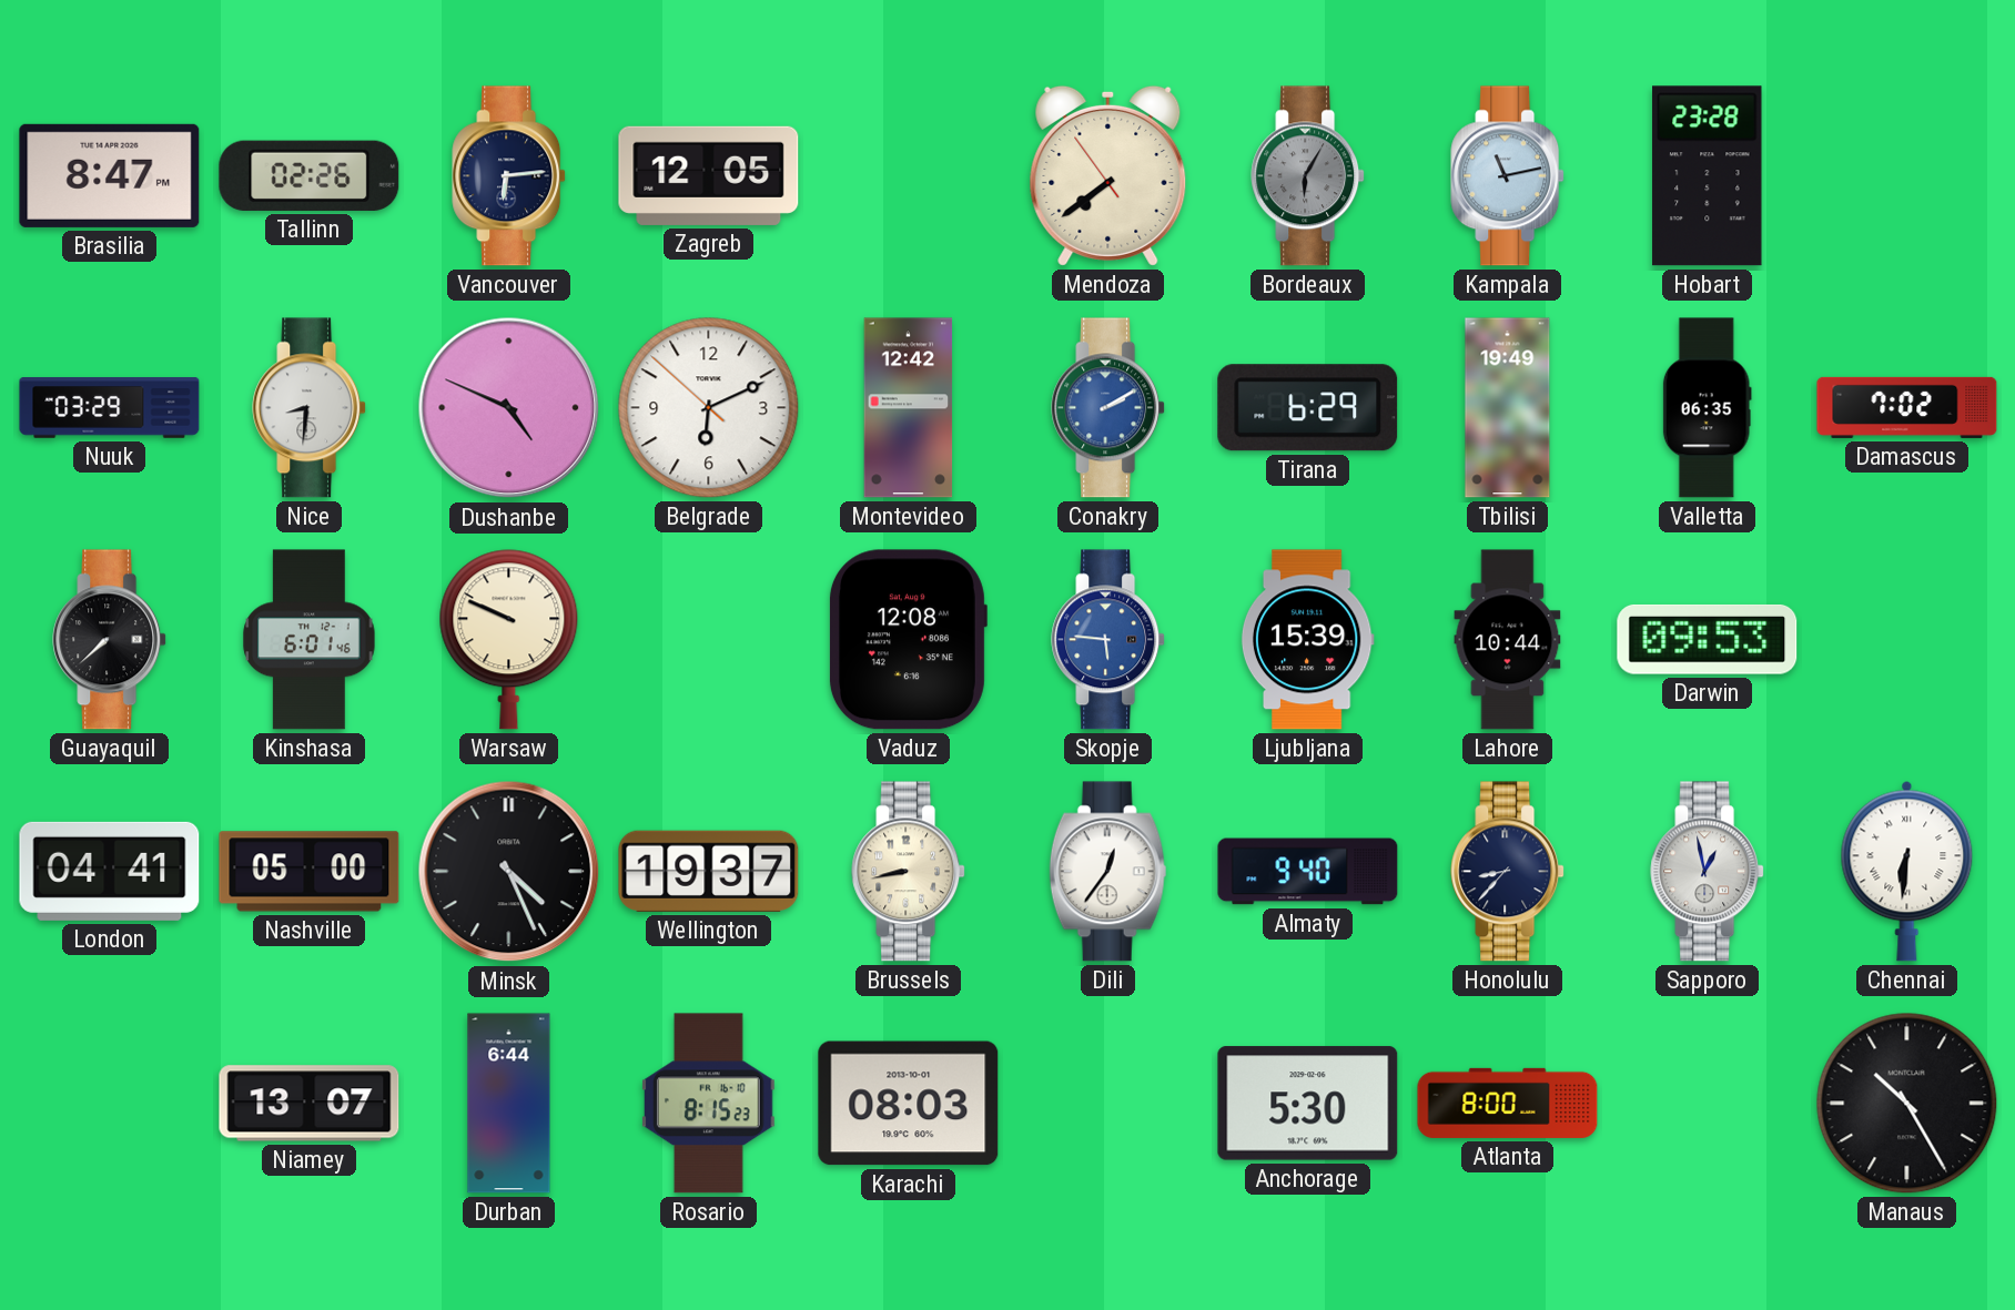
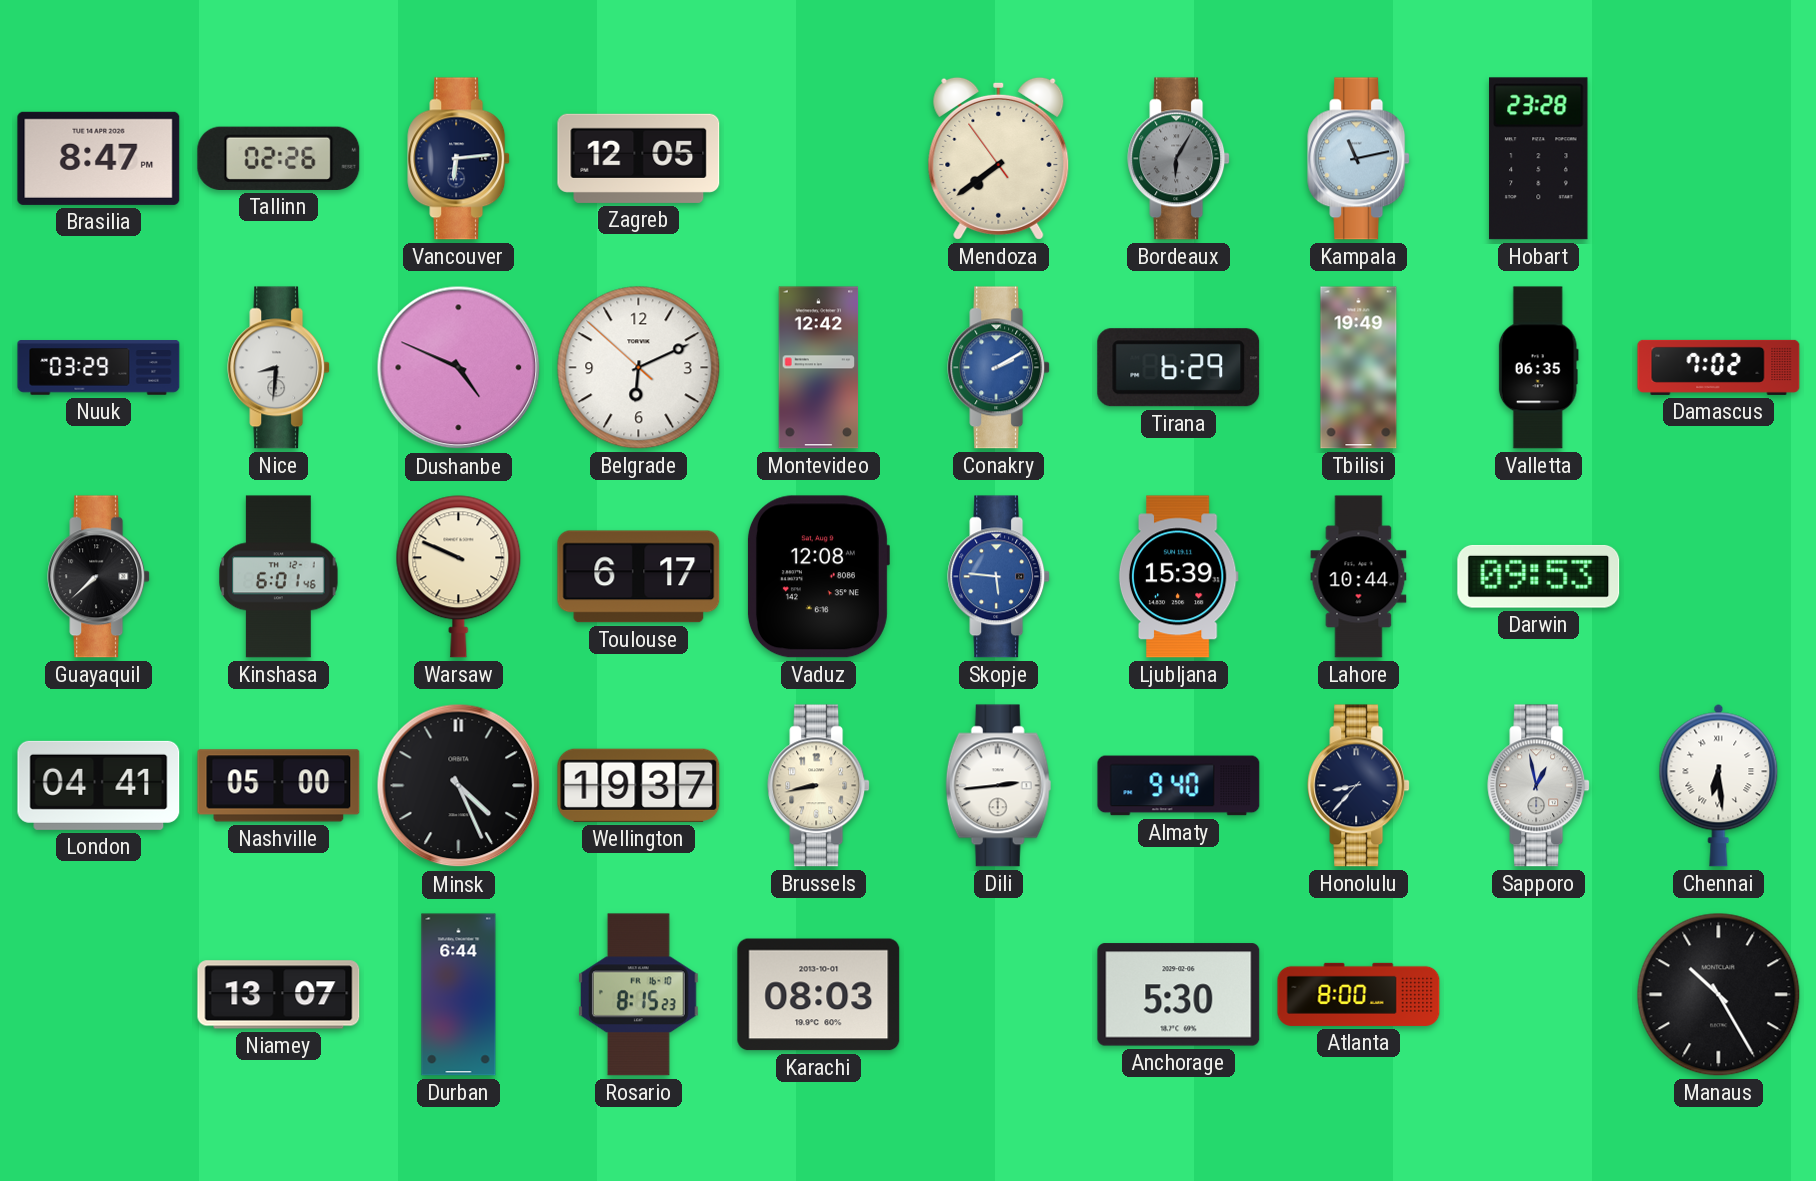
Toulouse: none -> 6:17 (639, 577)
Dili: 12:36 -> 2:44 (999, 786)
Chennai: 6:31 -> 6:29 (1719, 785)
